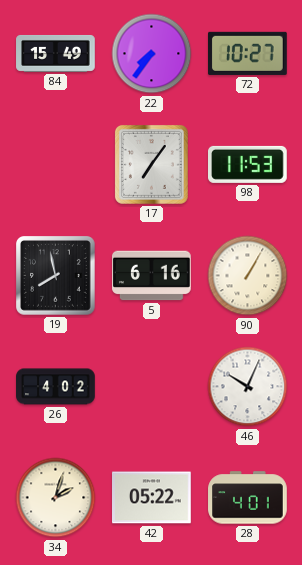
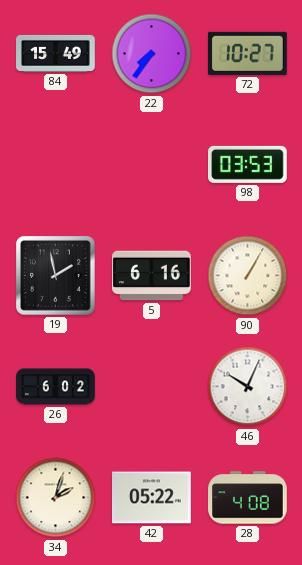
17: 7:06 -> none (151, 164)
98: 11:53 -> 03:53 (248, 164)
19: 7:58 -> 1:58 (56, 276)
26: 4:02 -> 6:02 (56, 387)
28: 4:01 -> 4:08 (248, 498)
